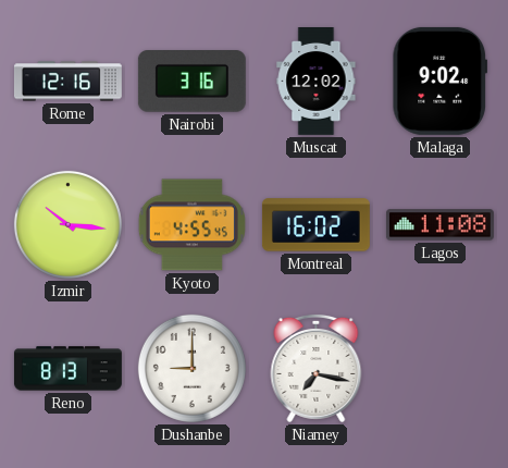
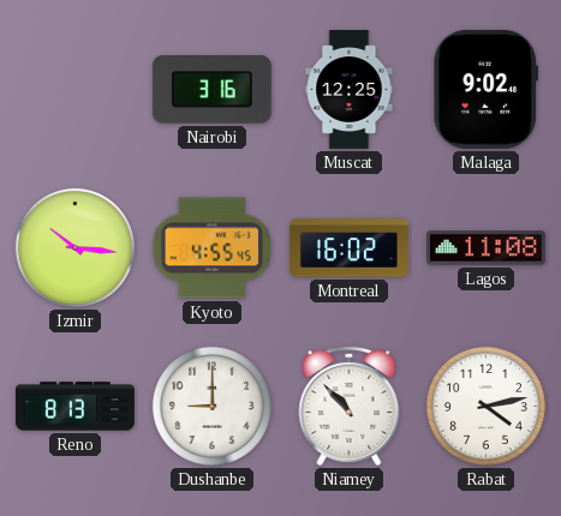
Rome: 12:16 -> none (67, 82)
Muscat: 12:02 -> 12:25 (350, 90)
Niamey: 7:17 -> 10:53 (350, 406)
Rabat: none -> 4:13 (485, 406)
